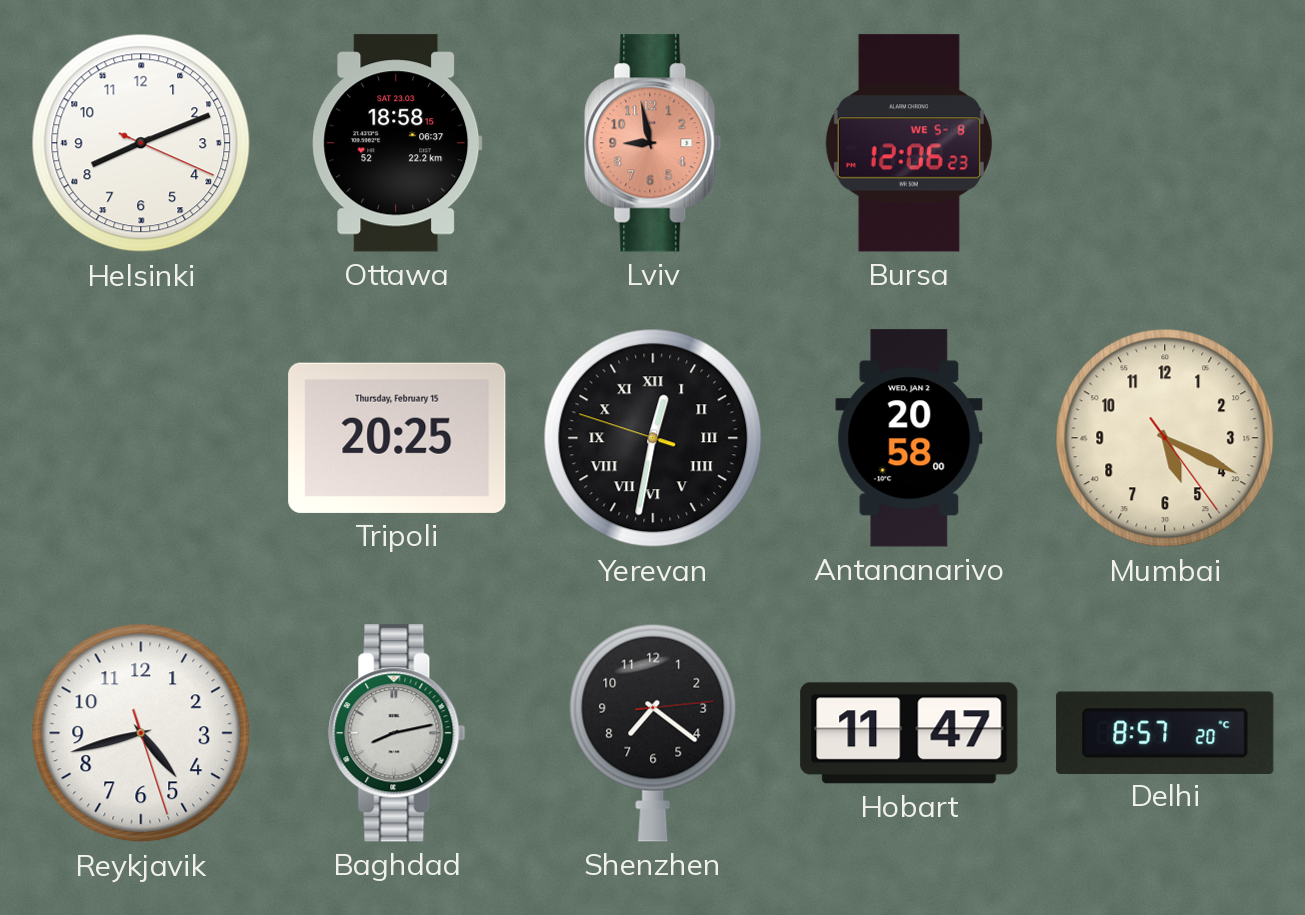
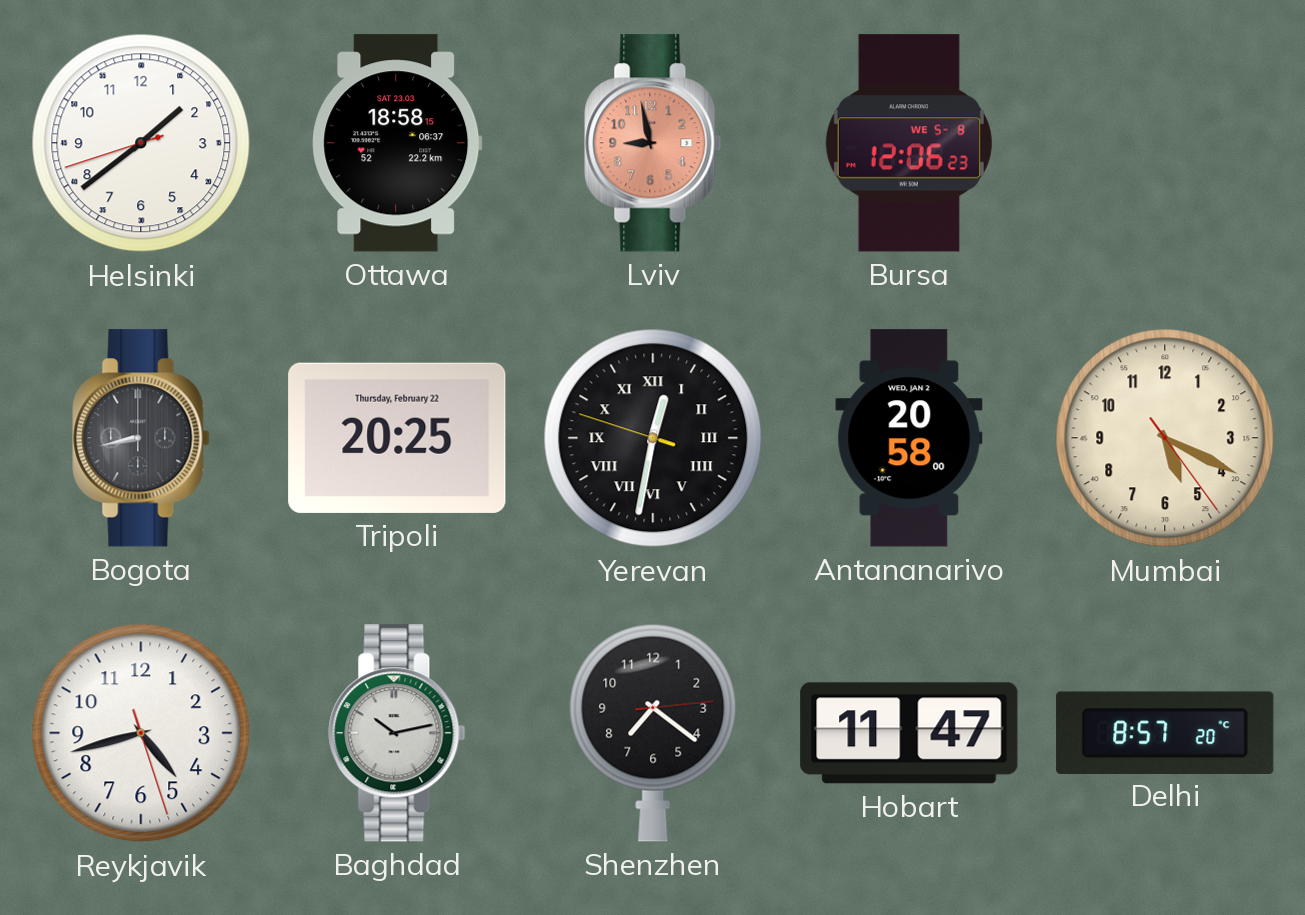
Helsinki: 8:11 -> 1:38 (141, 143)
Bogota: none -> 8:43 (141, 438)
Tripoli date: Thursday, February 15 -> Thursday, February 22 (397, 438)
Baghdad: 8:13 -> 10:13 (397, 733)
